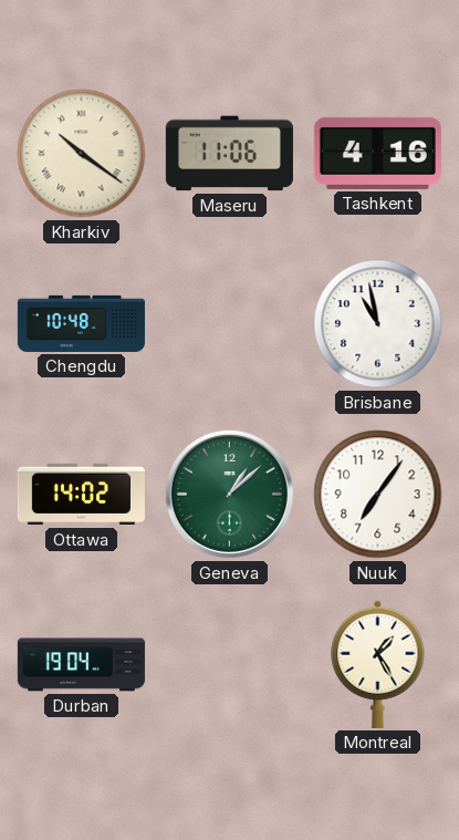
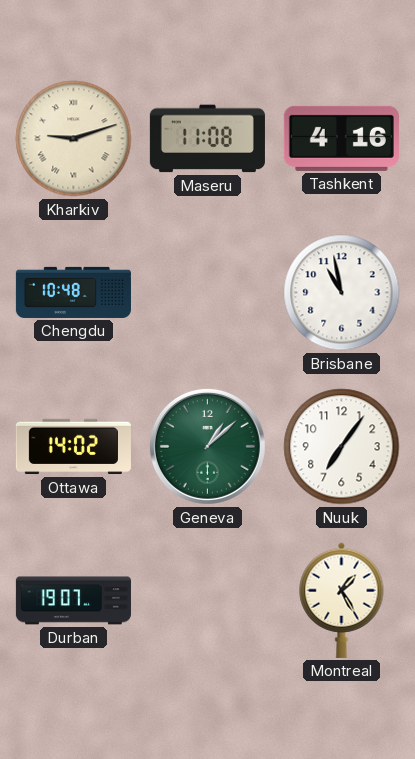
Kharkiv: 10:21 -> 9:12 (74, 139)
Maseru: 11:06 -> 11:08 (207, 139)
Durban: 19:04 -> 19:07 (73, 601)
